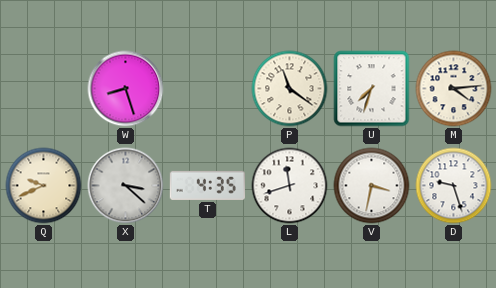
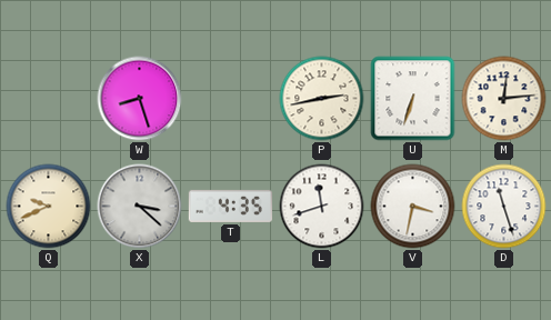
P: 11:21 -> 2:43 (322, 99)
U: 7:33 -> 6:33 (413, 99)
M: 4:14 -> 12:14 (504, 99)
D: 9:27 -> 11:27 (504, 207)
